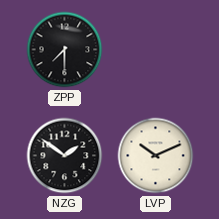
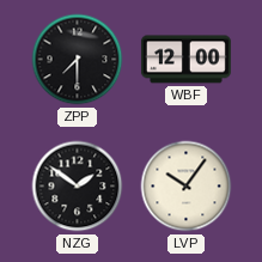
WBF: none -> 12:00 (185, 60)
LVP: 10:11 -> 10:06 (187, 187)
